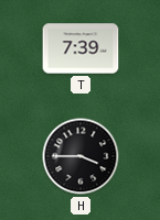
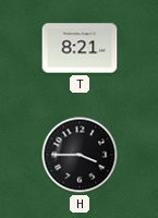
T: 7:39 -> 8:21 (80, 48)
